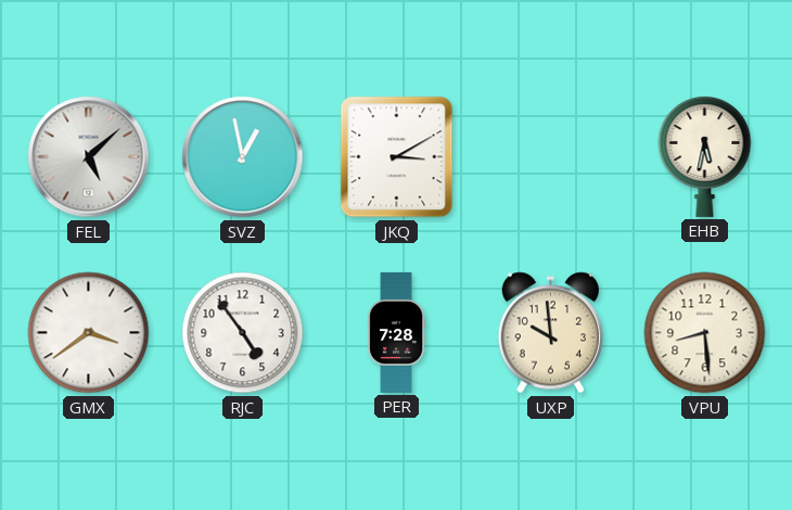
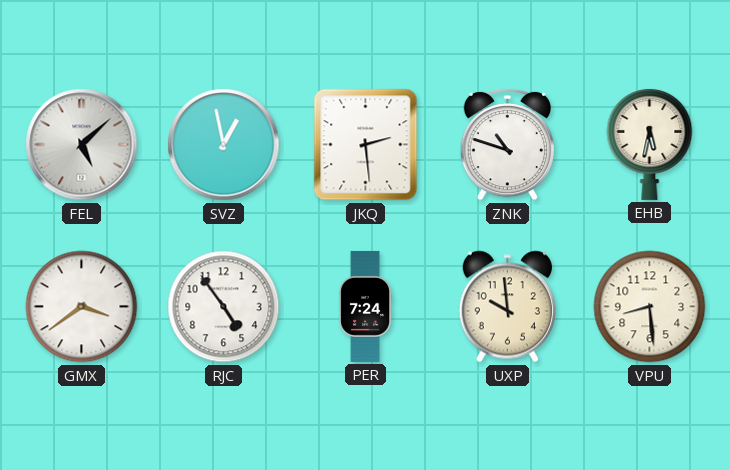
JKQ: 3:10 -> 2:29 (366, 145)
ZNK: none -> 10:48 (507, 144)
PER: 7:28 -> 7:24 (366, 306)
